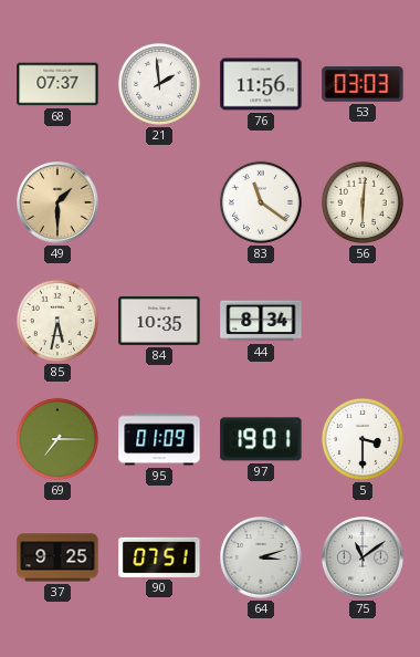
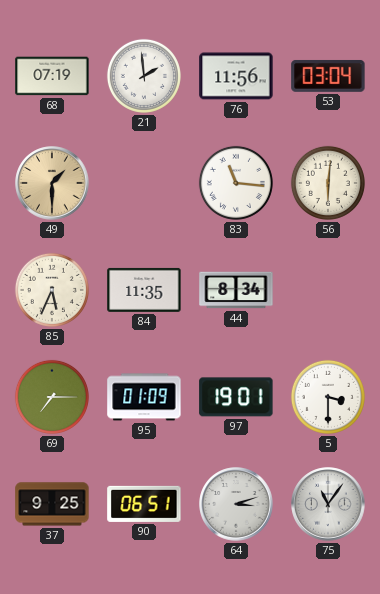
68: 07:37 -> 07:19 (52, 76)
53: 03:03 -> 03:04 (328, 76)
83: 11:21 -> 11:16 (236, 183)
85: 5:32 -> 5:34 (52, 290)
84: 10:35 -> 11:35 (144, 290)
90: 07:51 -> 06:51 (144, 504)
75: 11:09 -> 11:06 (328, 504)
